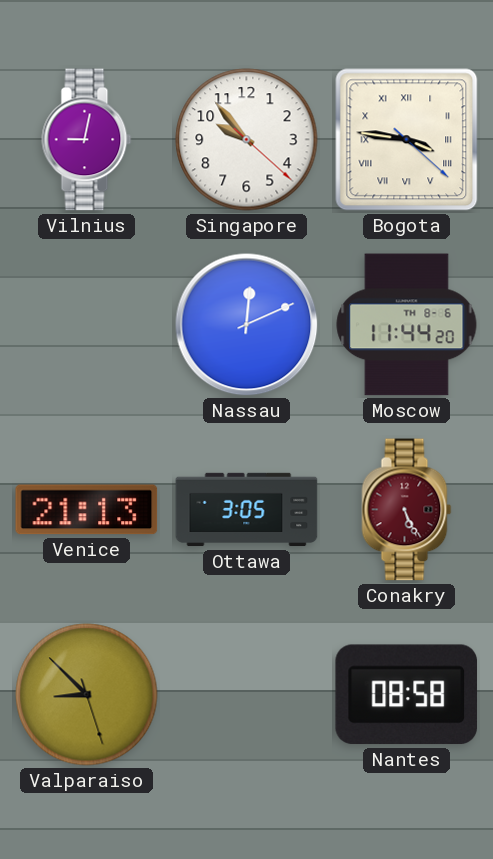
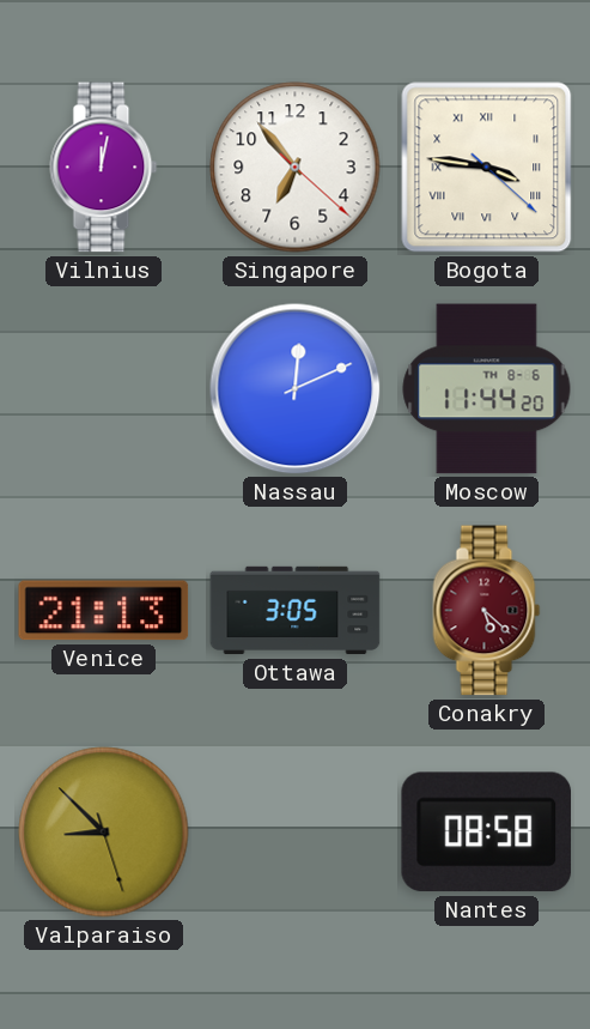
Vilnius: 9:02 -> 12:02 (104, 168)
Singapore: 9:53 -> 6:53 (296, 168)
Conakry: 5:26 -> 5:22 (487, 611)
